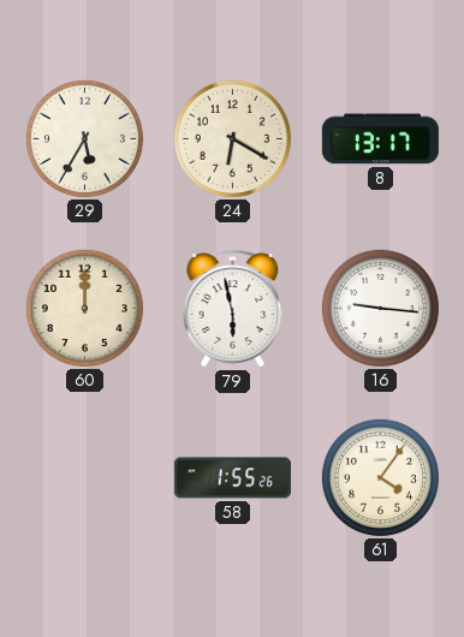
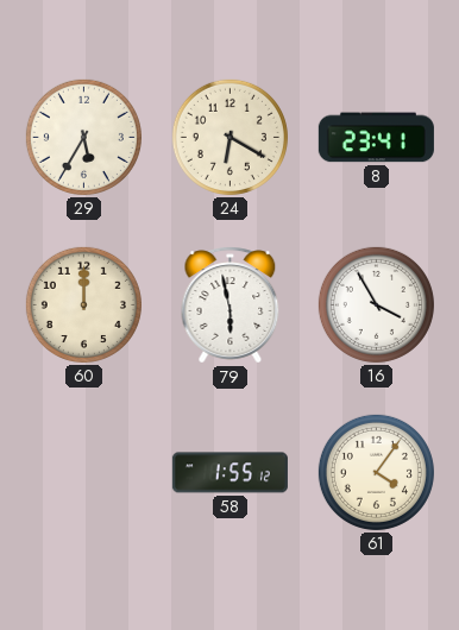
8: 13:17 -> 23:41 (376, 138)
16: 9:16 -> 3:55 (376, 304)
58: 1:55:26 -> 1:55:12 (229, 473)
